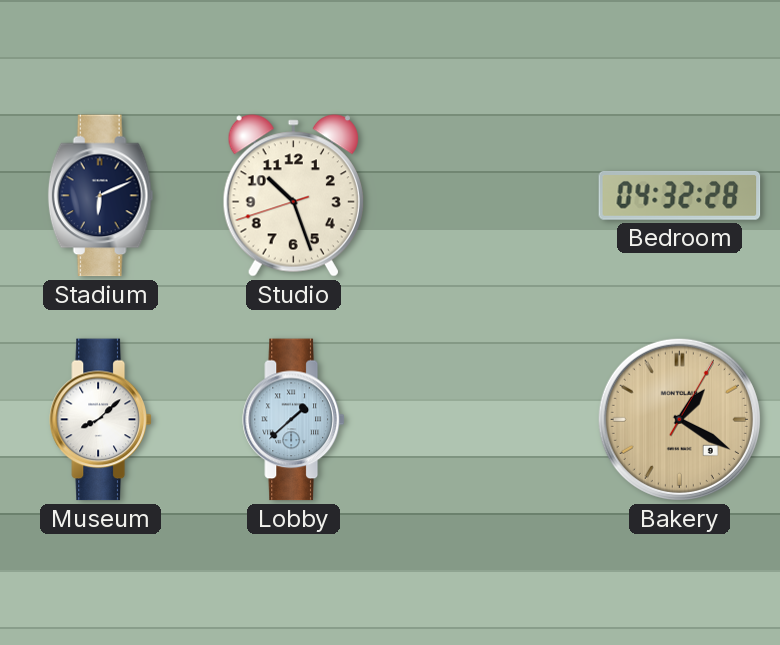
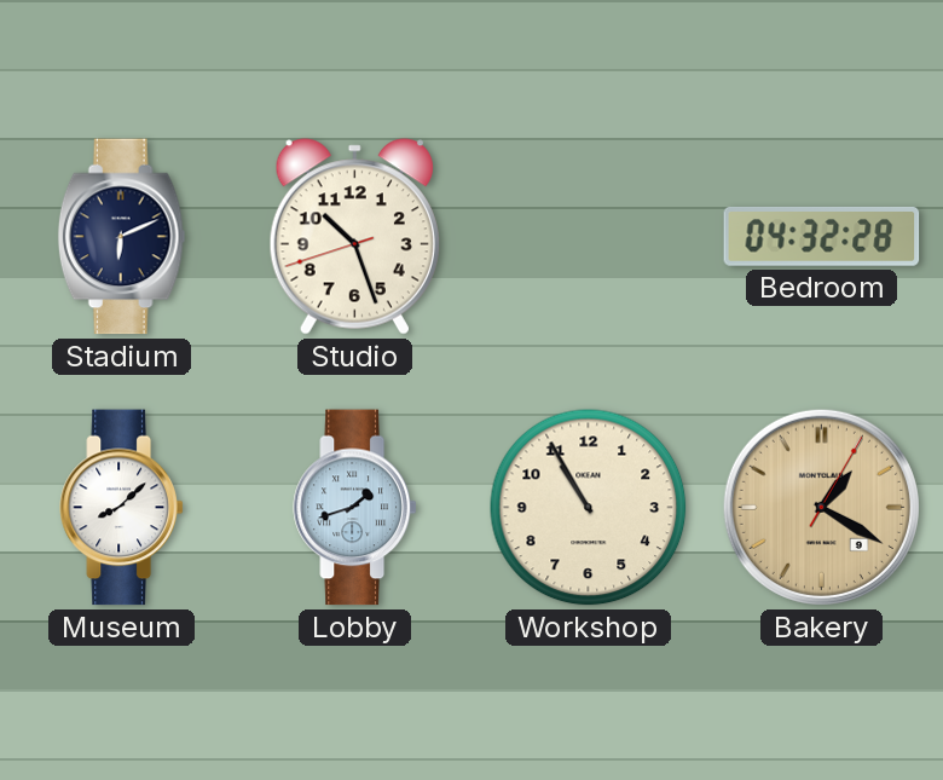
Lobby: 1:38 -> 1:42 (355, 508)
Workshop: none -> 10:55 (589, 508)
